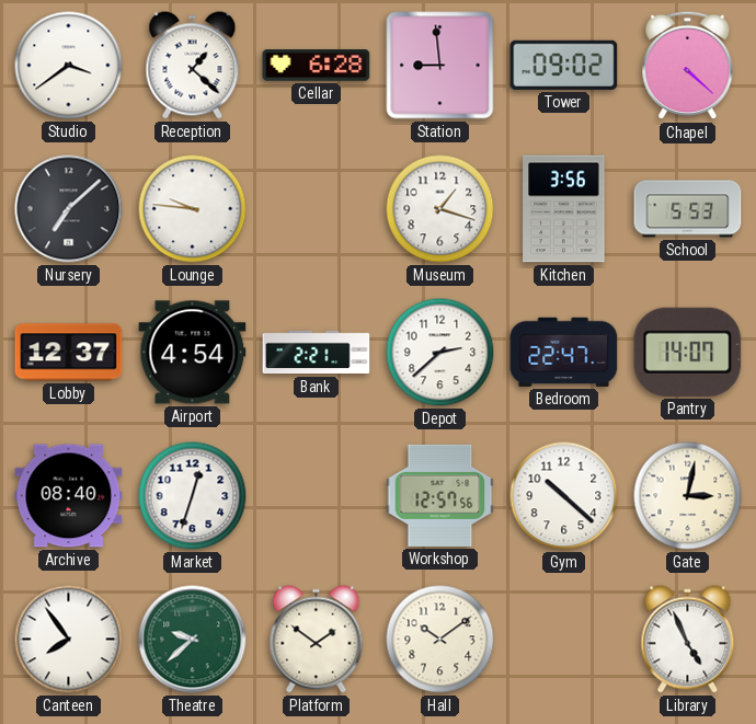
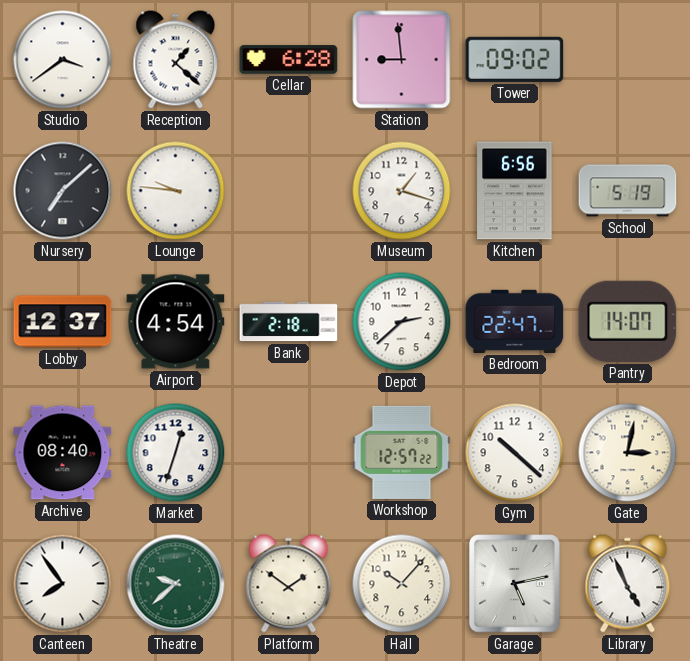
Chapel: 4:22 -> none (688, 66)
Kitchen: 3:56 -> 6:56 (515, 191)
School: 5:53 -> 5:19 (628, 191)
Bank: 2:21 -> 2:18 (289, 322)
Workshop: 12:57:56 -> 12:57:22 (402, 452)
Hall: 10:09 -> 10:07 (402, 584)
Garage: none -> 5:13 (515, 584)
